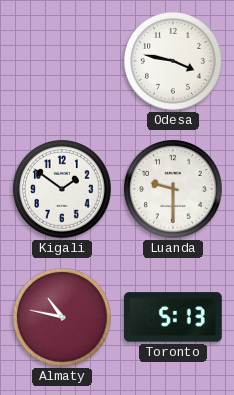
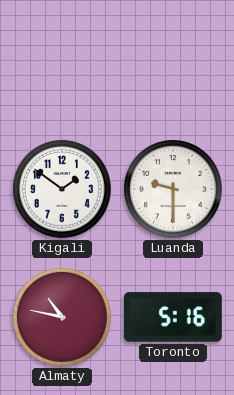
Odesa: 3:47 -> none (173, 61)
Toronto: 5:13 -> 5:16 (173, 317)
